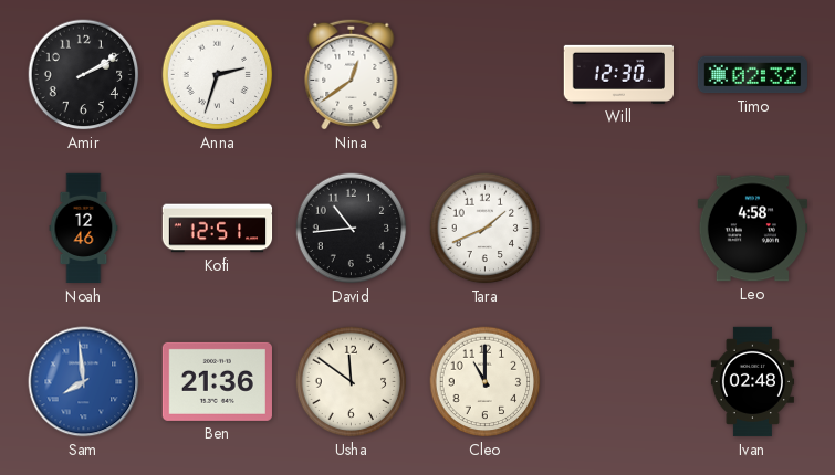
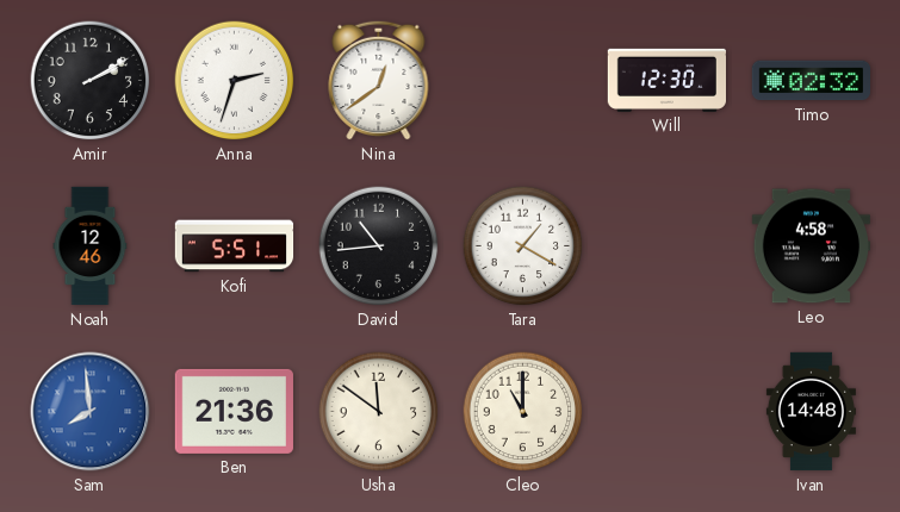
Kofi: 12:51 -> 5:51 (235, 246)
Tara: 1:41 -> 1:20 (523, 246)
Ivan: 02:48 -> 14:48 (811, 412)
